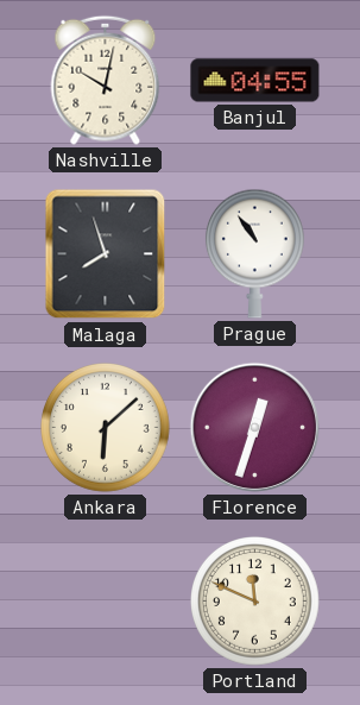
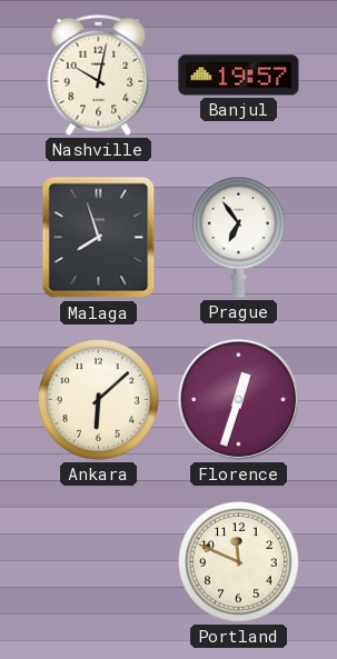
Banjul: 04:55 -> 19:57 (239, 76)
Prague: 10:54 -> 6:54 (238, 237)
